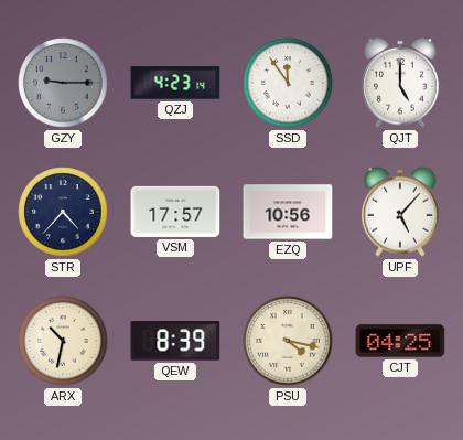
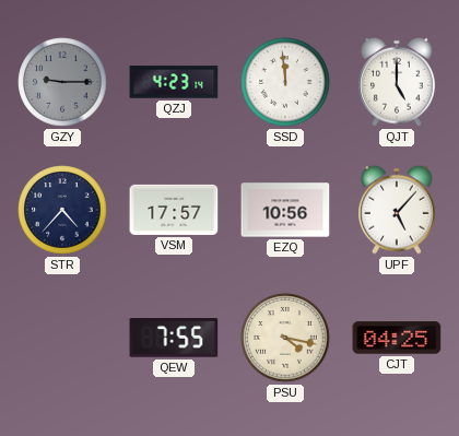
SSD: 11:54 -> 11:59 (285, 82)
ARX: 10:32 -> none (63, 341)
QEW: 8:39 -> 7:55 (174, 338)
